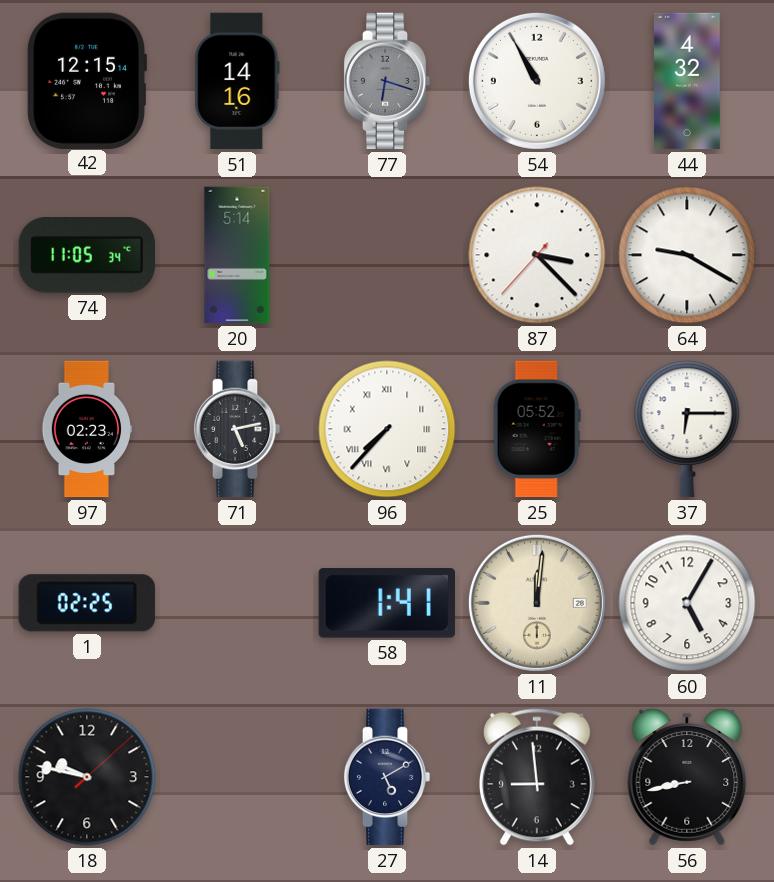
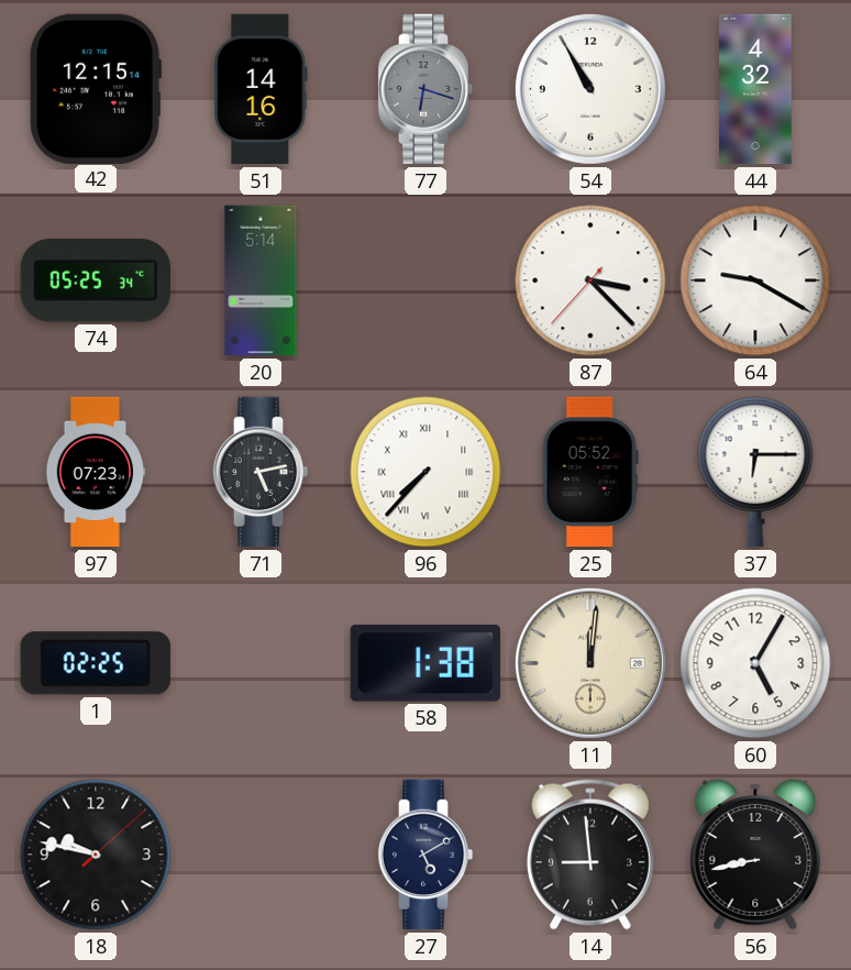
74: 11:05 -> 05:25 (95, 282)
97: 02:23 -> 07:23 (96, 472)
58: 1:41 -> 1:38 (425, 663)
